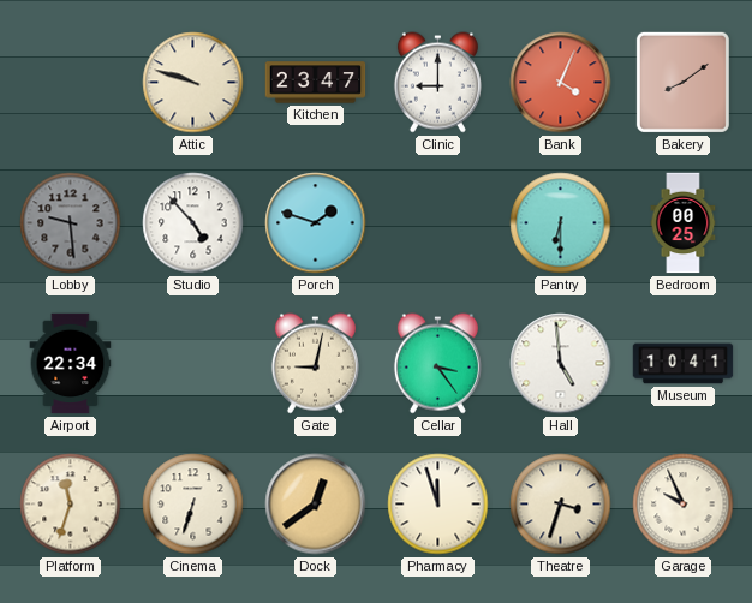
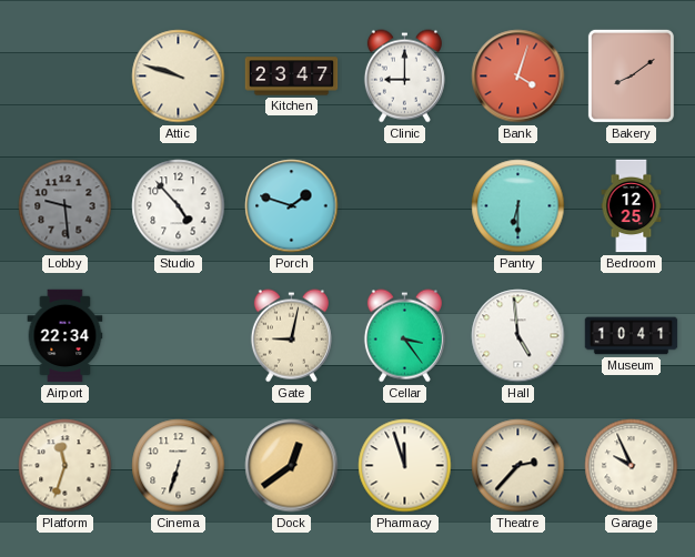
Bank: 4:04 -> 4:03 (518, 77)
Bedroom: 00:25 -> 12:25 (632, 206)
Theatre: 3:33 -> 2:37 (518, 466)
